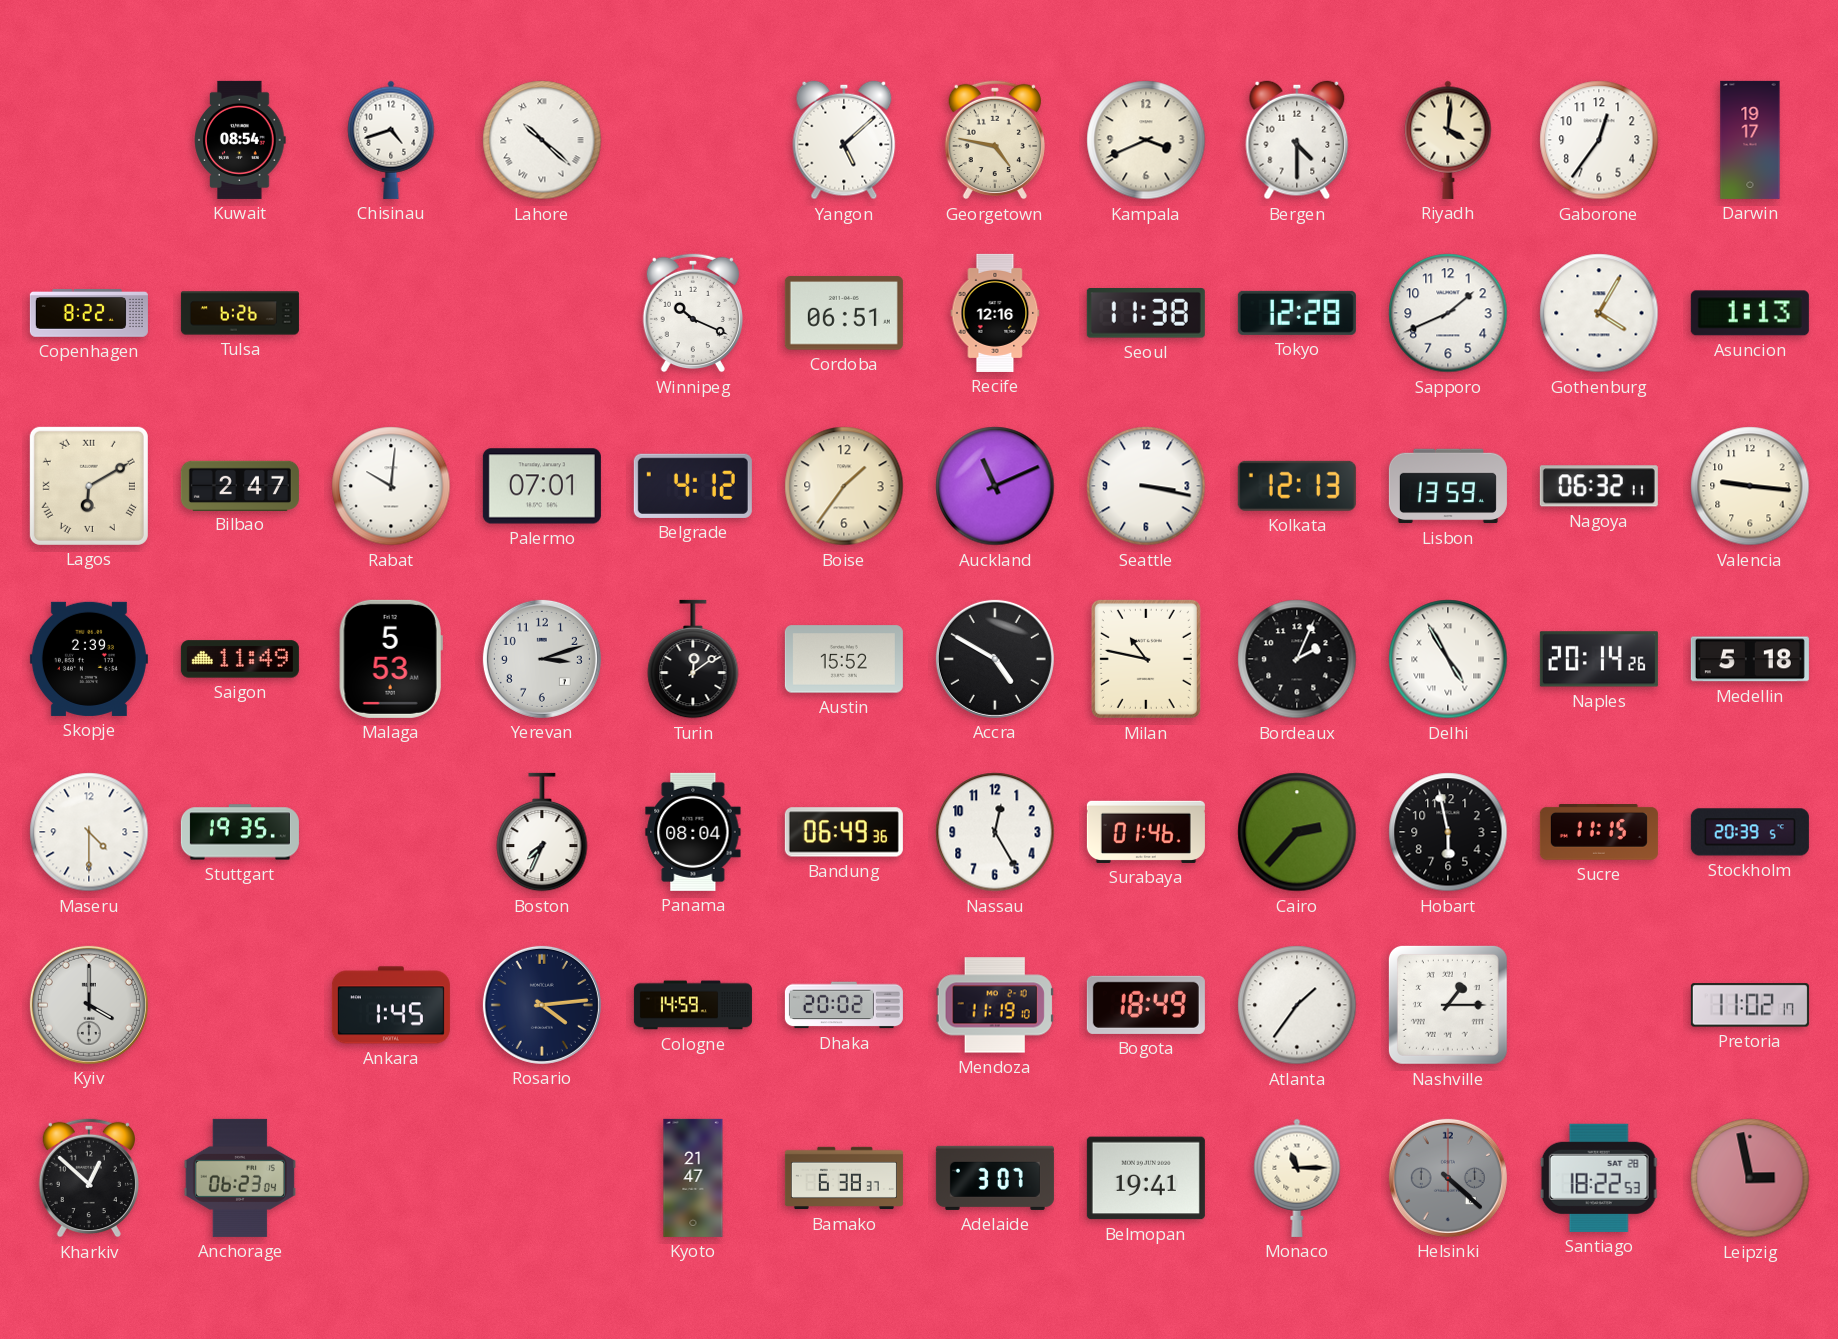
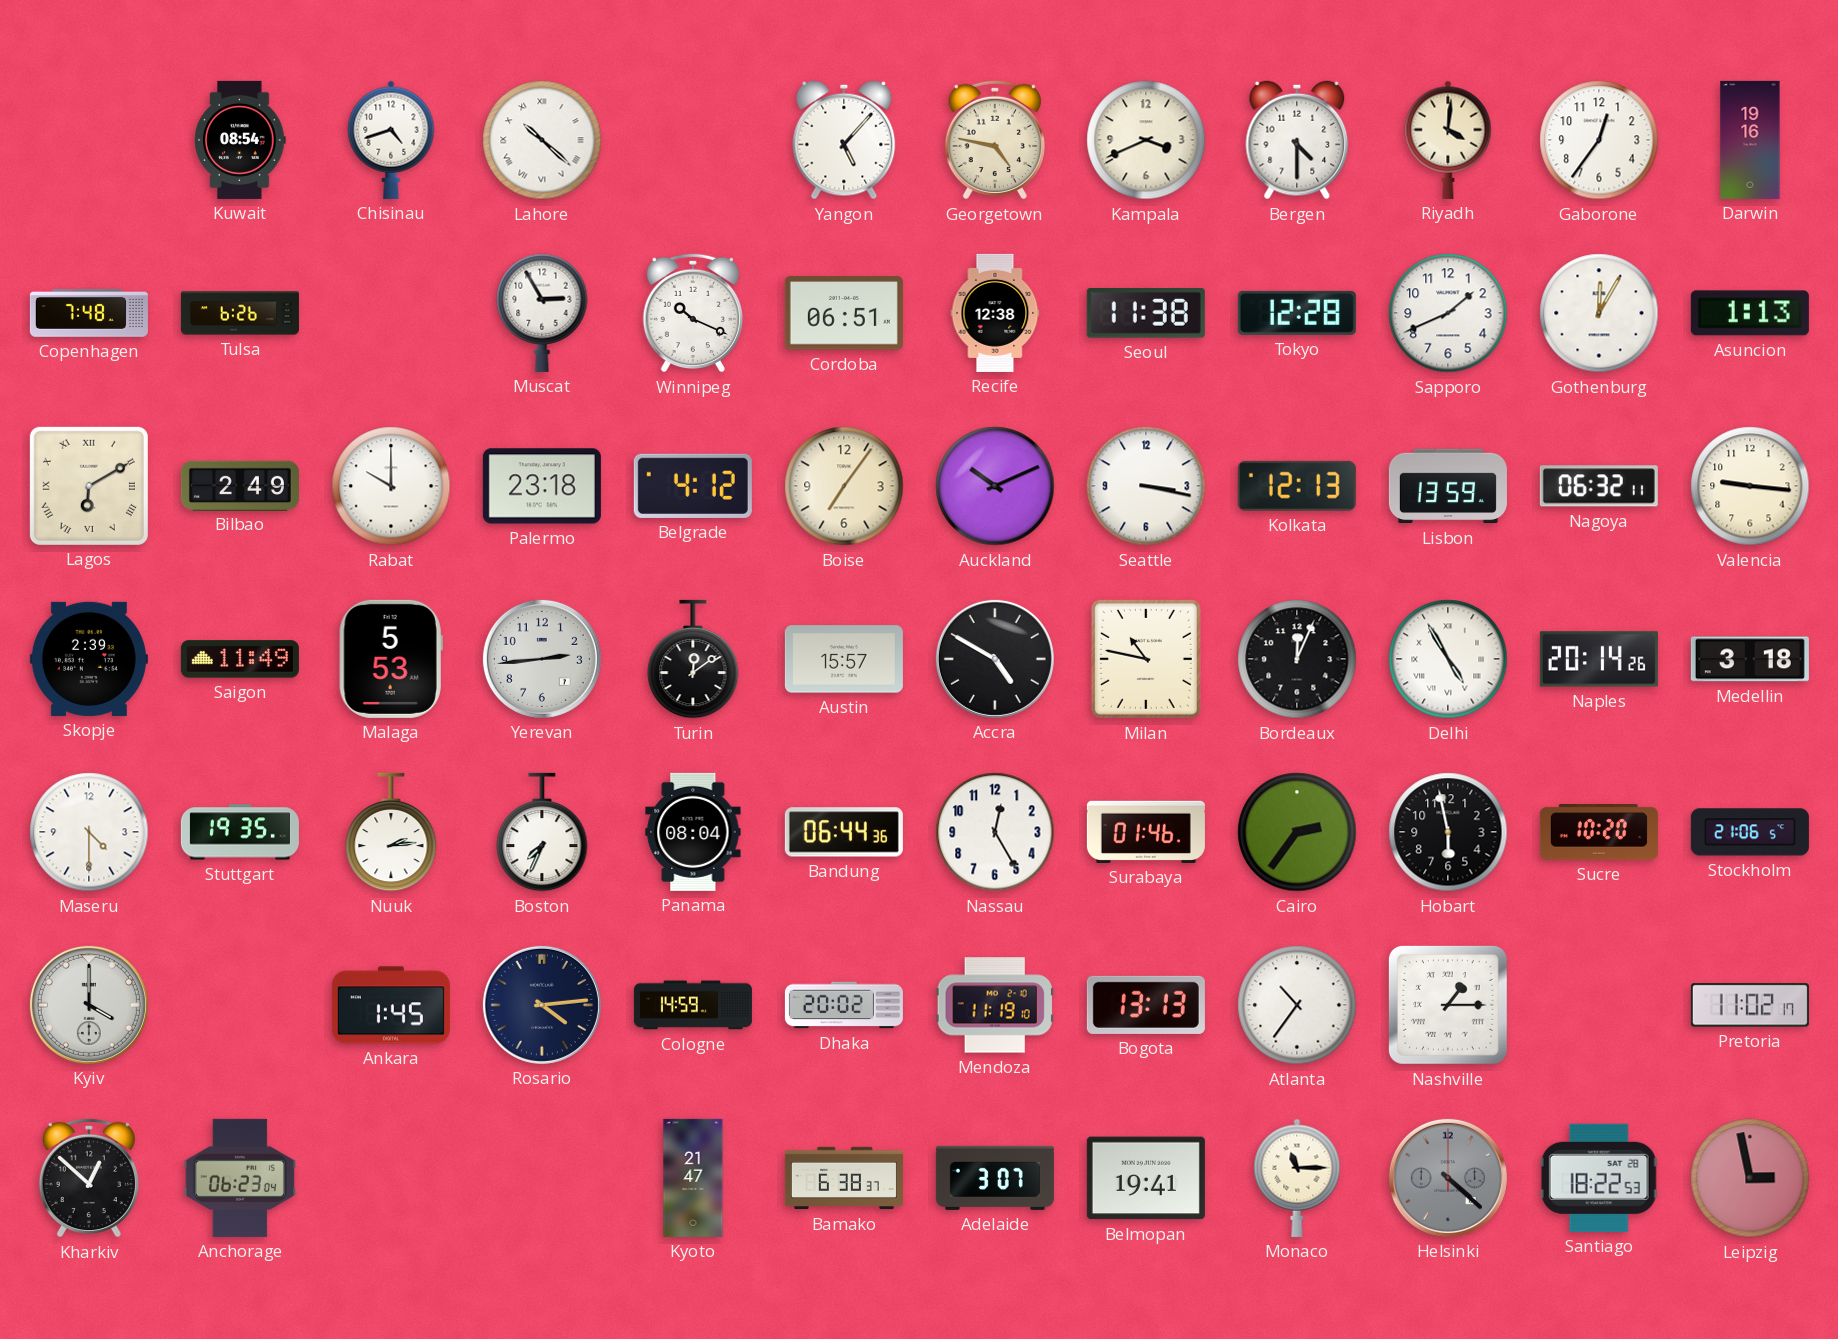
Yangon: 5:08 -> 5:07 (844, 140)
Darwin: 19:17 -> 19:16 (1750, 140)
Copenhagen: 8:22 -> 7:48 (89, 313)
Muscat: none -> 2:55 (542, 313)
Recife: 12:16 -> 12:38 (995, 313)
Gothenburg: 4:05 -> 12:05 (1599, 313)
Bilbao: 2:47 -> 2:49 (240, 485)
Rabat: 10:01 -> 10:00 (391, 486)
Palermo: 07:01 -> 23:18 (542, 486)
Boise: 1:36 -> 7:06 (844, 486)
Auckland: 11:11 -> 10:11 (995, 486)
Yerevan: 3:12 -> 2:44 (542, 659)
Austin: 15:52 -> 15:57 (844, 659)
Bordeaux: 2:04 -> 12:04 (1297, 659)
Medellin: 5:18 -> 3:18 (1750, 659)
Nuuk: none -> 2:14 (391, 832)
Bandung: 06:49 -> 06:44 (844, 832)
Cairo: 2:37 -> 2:36 (1297, 832)
Sucre: 11:15 -> 10:20 (1599, 832)
Stockholm: 20:39 -> 21:06 (1750, 832)
Bogota: 18:49 -> 13:13 (1146, 1005)
Atlanta: 1:36 -> 10:36 (1297, 1005)
